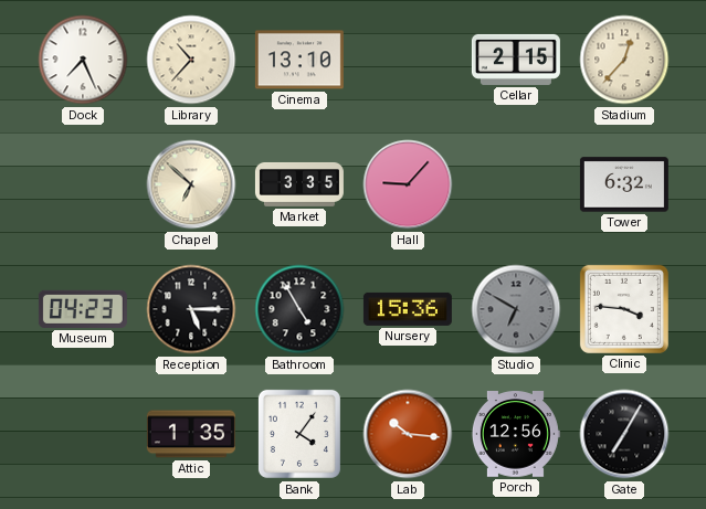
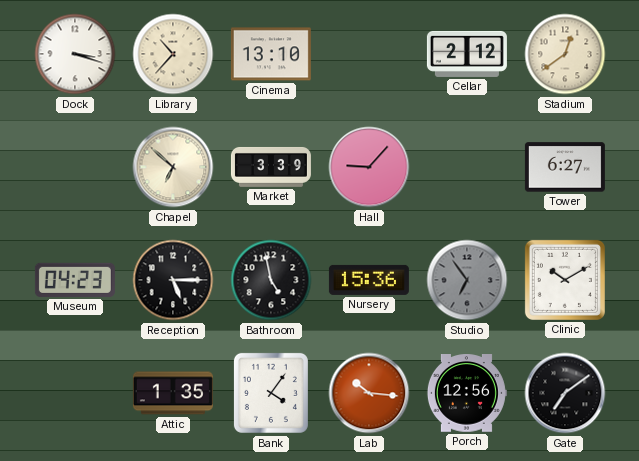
Dock: 7:26 -> 3:18 (75, 54)
Cellar: 2:15 -> 2:12 (467, 54)
Stadium: 12:37 -> 12:39 (565, 54)
Market: 3:35 -> 3:39 (271, 167)
Tower: 6:32 -> 6:27 (565, 167)
Bathroom: 4:55 -> 4:58 (271, 280)
Studio: 6:50 -> 6:54 (467, 280)
Clinic: 3:46 -> 10:10 (565, 280)
Gate: 7:05 -> 7:09 (565, 393)
